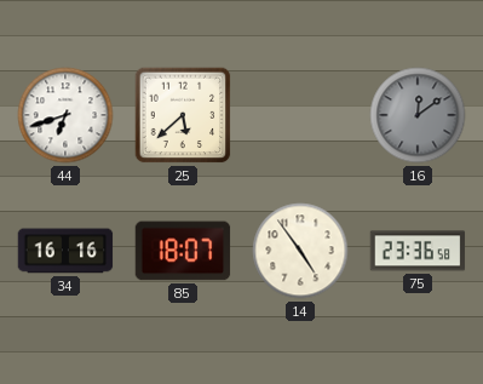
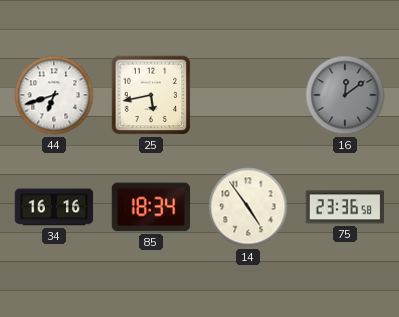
25: 5:38 -> 5:43 (151, 95)
85: 18:07 -> 18:34 (151, 207)
